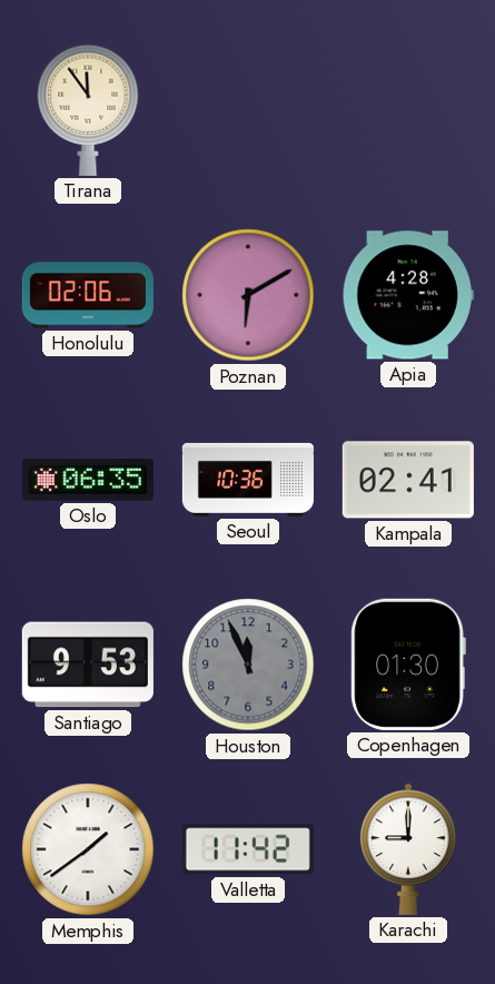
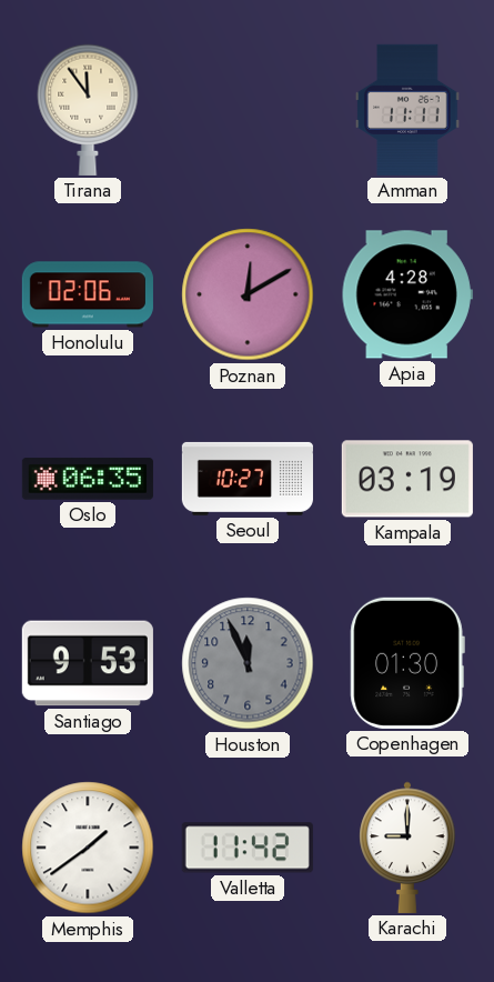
Amman: none -> 11:11 (407, 110)
Poznan: 6:10 -> 12:10 (248, 294)
Seoul: 10:36 -> 10:27 (248, 479)
Kampala: 02:41 -> 03:19 (407, 479)
